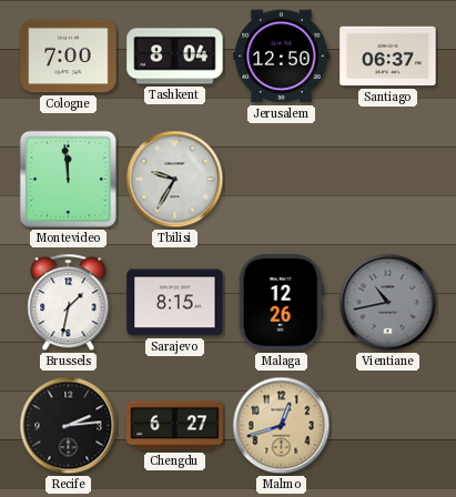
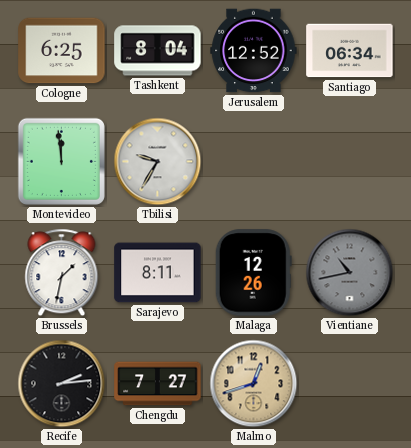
Cologne: 7:00 -> 6:25 (62, 51)
Jerusalem: 12:50 -> 12:52 (254, 51)
Santiago: 06:37 -> 06:34 (350, 51)
Sarajevo: 8:15 -> 8:11 (158, 273)
Chengdu: 6:27 -> 7:27 (158, 384)
